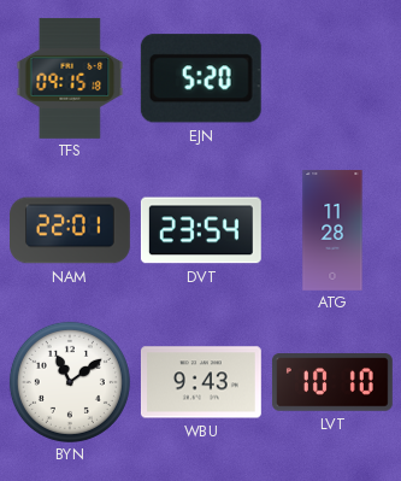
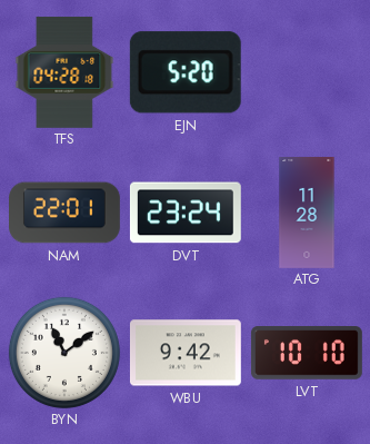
TFS: 09:15 -> 04:28 (64, 72)
DVT: 23:54 -> 23:24 (186, 213)
WBU: 9:43 -> 9:42 (186, 353)
